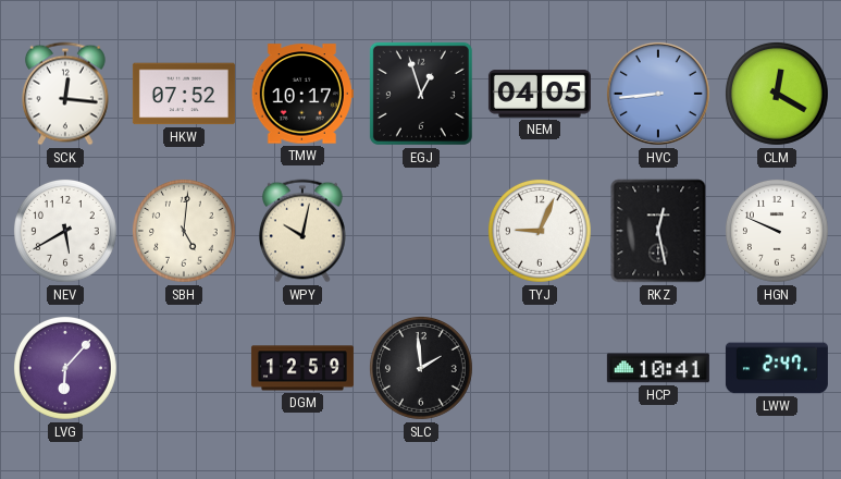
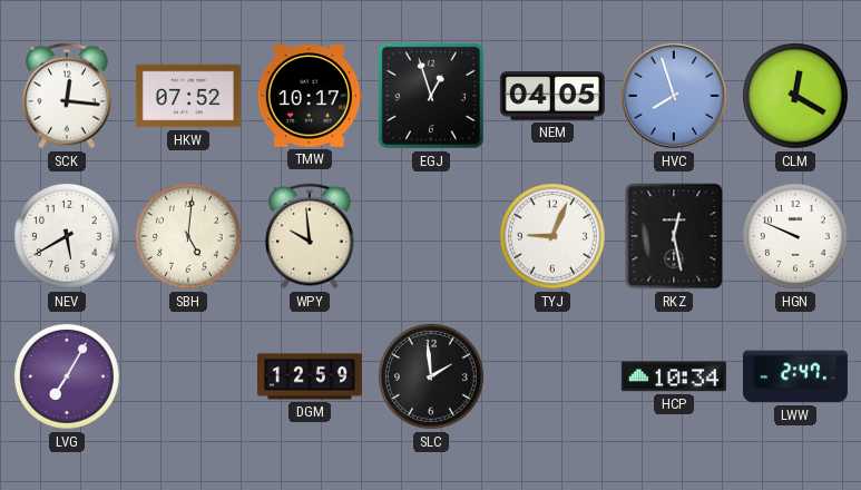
HVC: 8:44 -> 7:57 (674, 96)
WPY: 10:02 -> 9:59 (310, 236)
LVG: 6:07 -> 7:05 (67, 376)
HCP: 10:41 -> 10:34 (674, 376)
